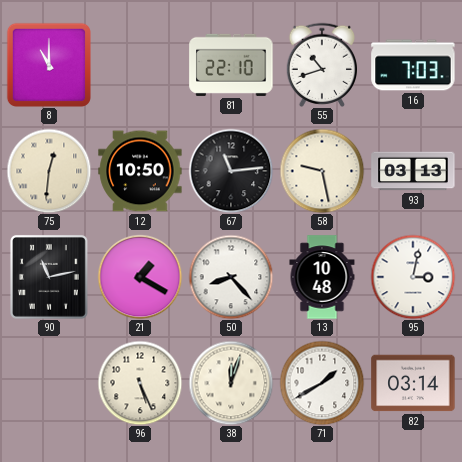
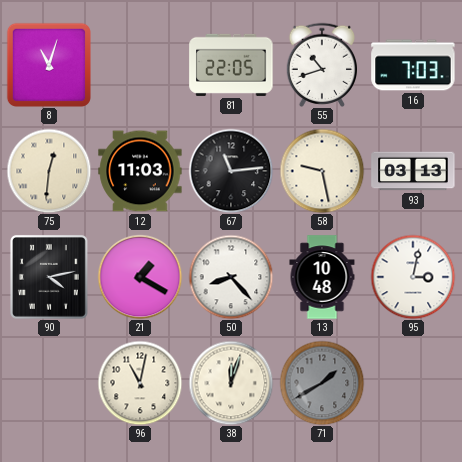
8: 11:00 -> 11:03 (49, 65)
81: 22:10 -> 22:05 (231, 65)
12: 10:50 -> 11:03 (140, 171)
90: 11:13 -> 4:13 (49, 277)
96: 5:26 -> 11:02 (140, 383)
71 dial: white -> grey (322, 383)
82: 03:14 -> none (413, 383)
